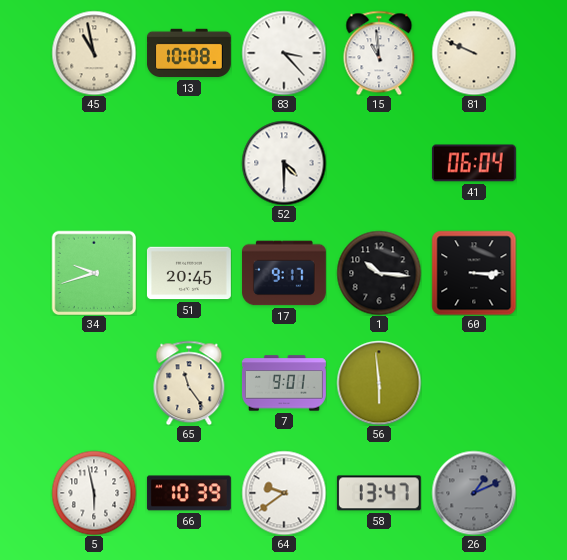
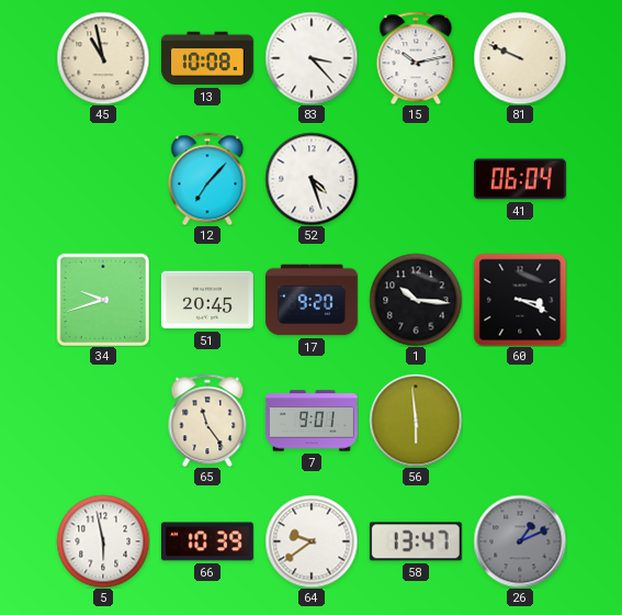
15: 10:59 -> 10:13 (416, 58)
12: none -> 7:07 (207, 179)
52: 4:30 -> 4:27 (312, 179)
17: 9:17 -> 9:20 (312, 300)
60: 3:15 -> 3:19 (520, 300)
